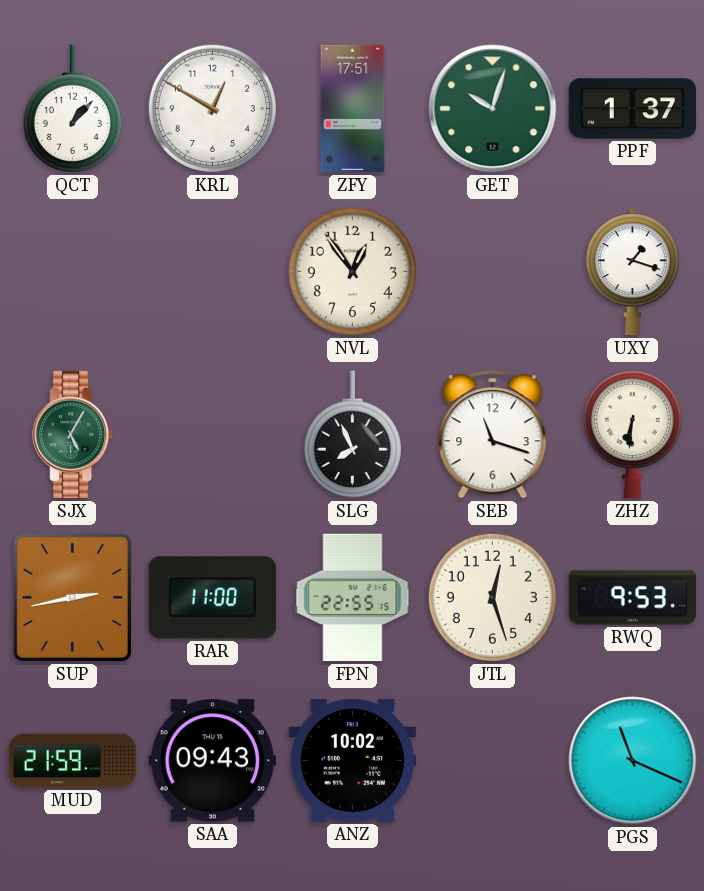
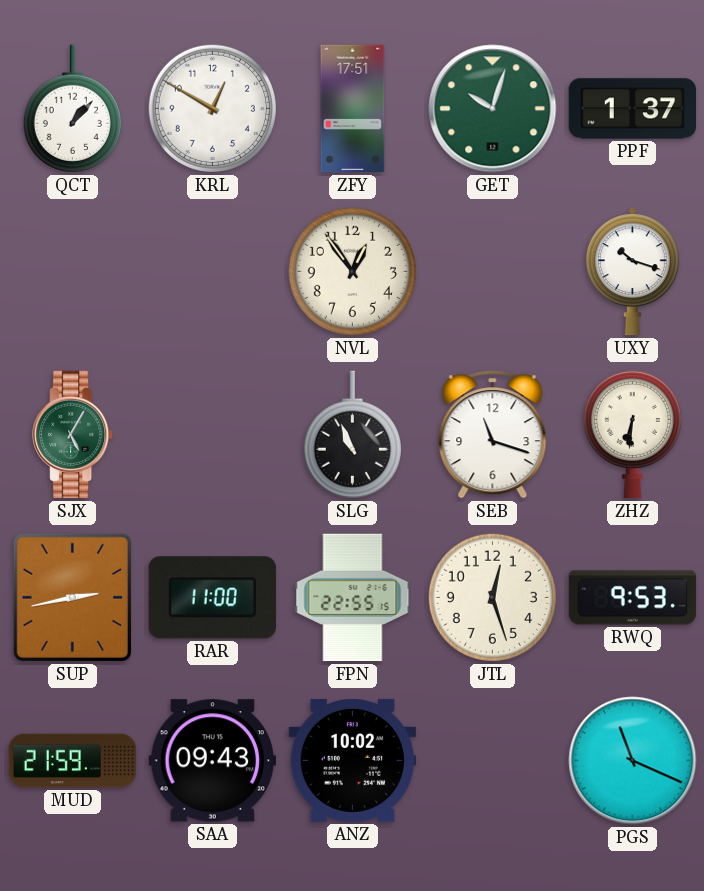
UXY: 1:18 -> 10:18 (632, 272)
SLG: 7:56 -> 10:56 (352, 435)
